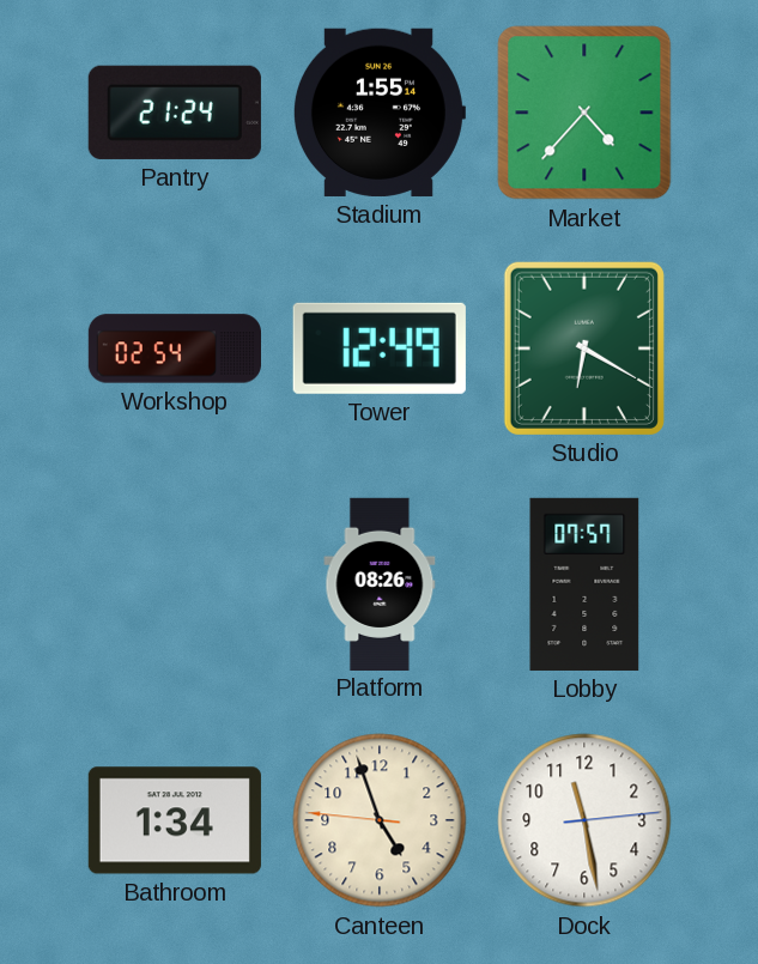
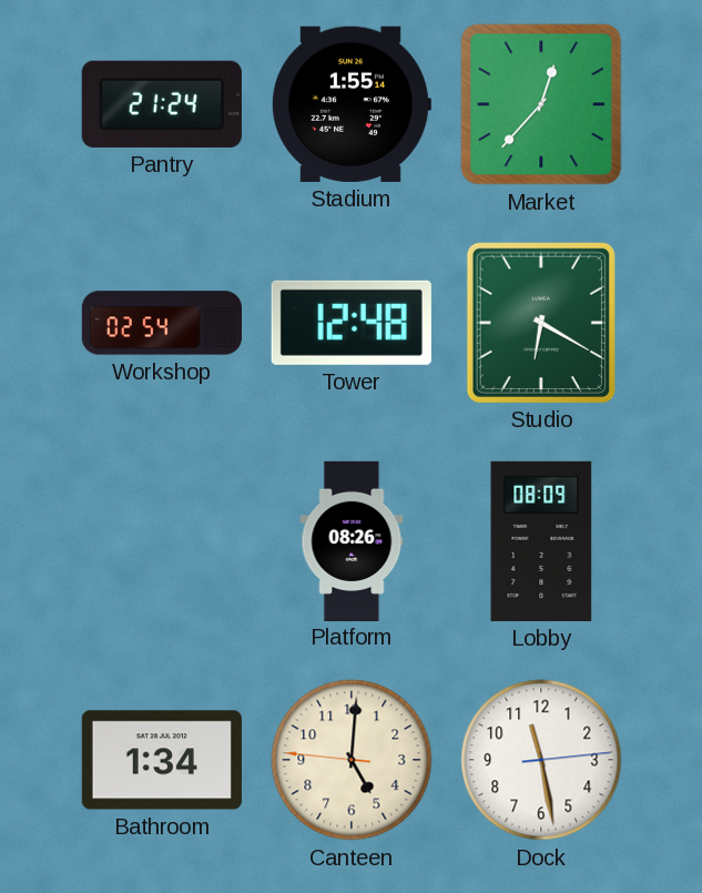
Market: 4:37 -> 12:37 (541, 104)
Tower: 12:49 -> 12:48 (352, 323)
Lobby: 07:57 -> 08:09 (541, 541)
Canteen: 4:56 -> 5:00 (352, 760)
